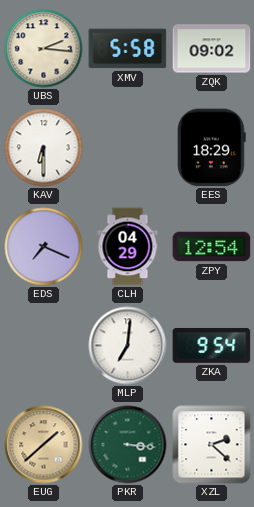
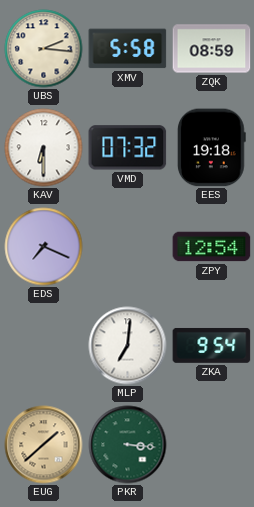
ZQK: 09:02 -> 08:59 (212, 49)
VMD: none -> 07:32 (128, 148)
EES: 18:29 -> 19:18 (211, 148)
CLH: 04:29 -> none (128, 247)
XZL: 2:22 -> none (212, 445)
